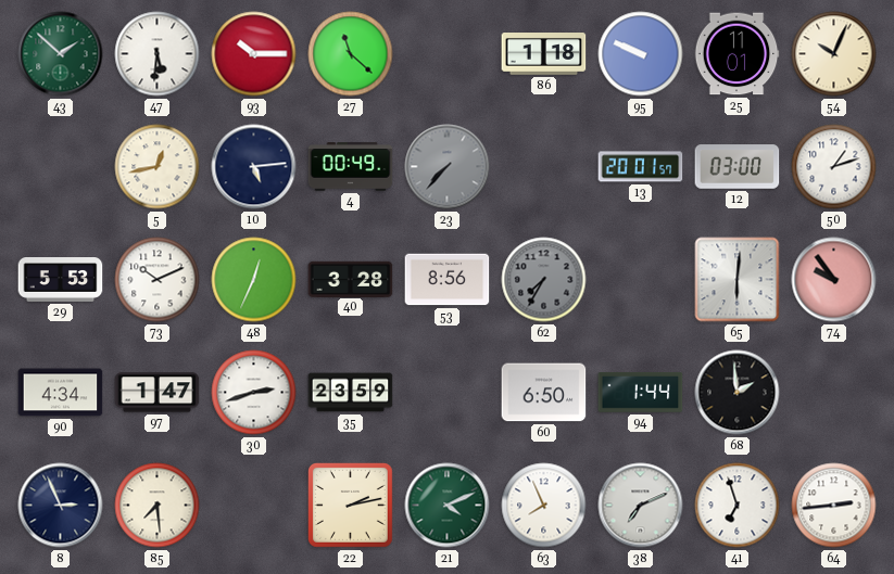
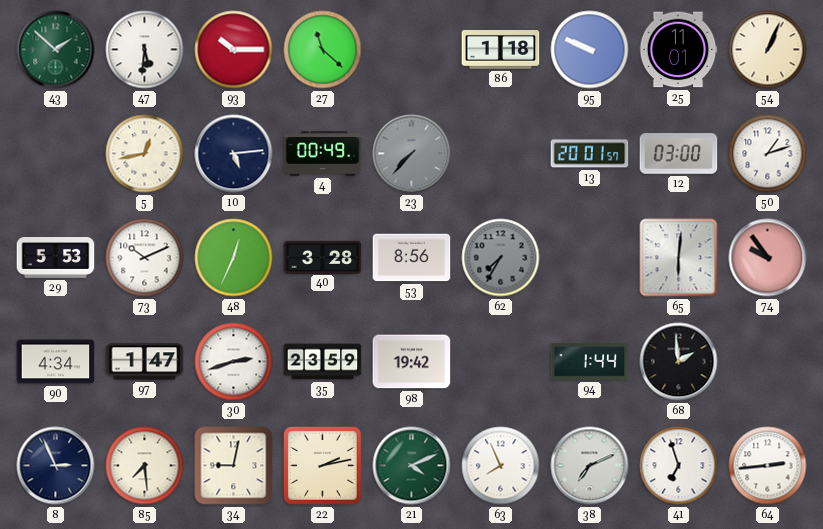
54: 10:04 -> 1:04 (768, 50)
98: none -> 19:42 (412, 362)
60: 6:50 -> none (544, 393)
34: none -> 9:02 (234, 466)
